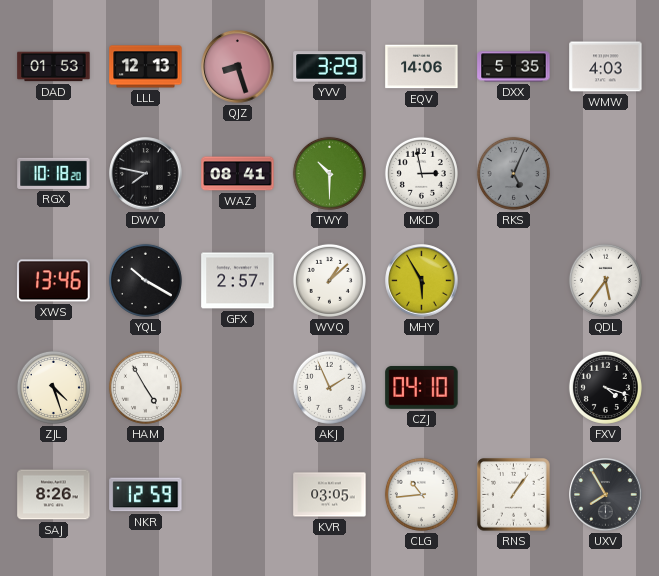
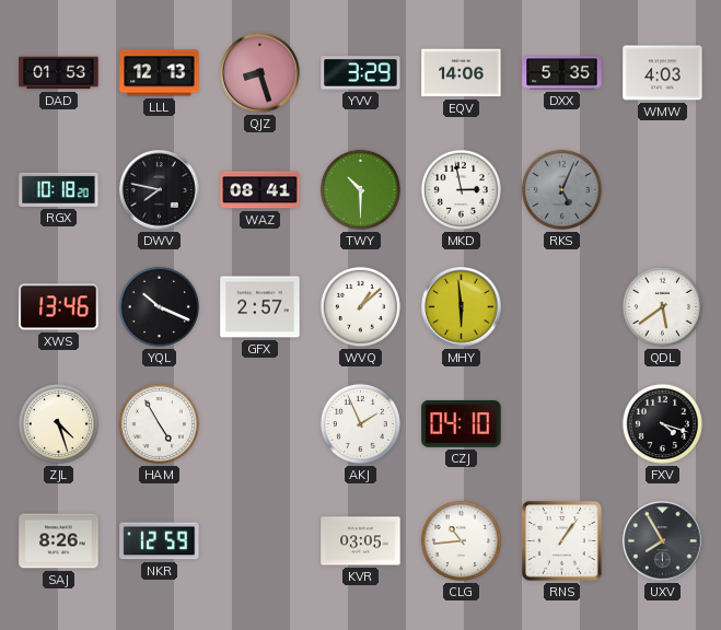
YQL: 10:20 -> 10:19 (159, 306)
MHY: 5:55 -> 5:59 (462, 307)
QDL: 5:36 -> 5:39 (662, 306)
